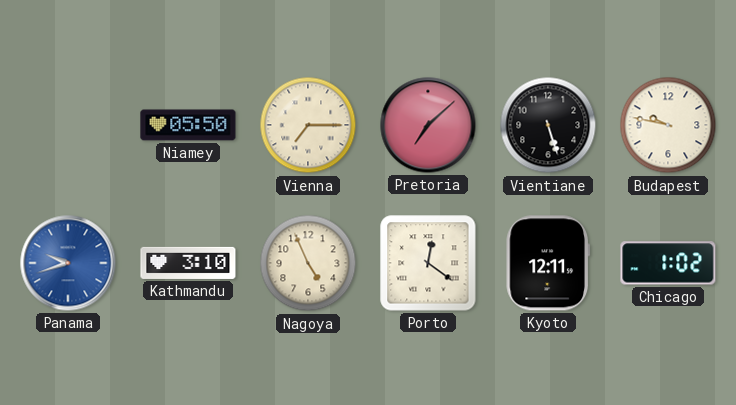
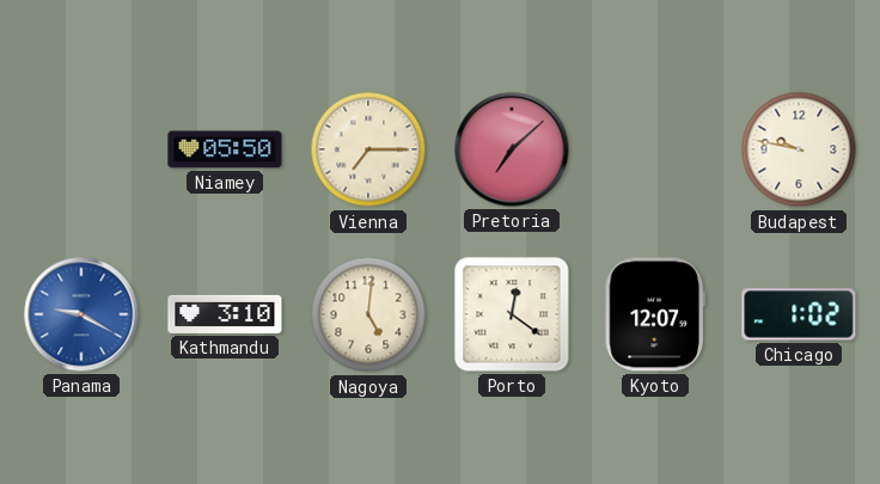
Vientiane: 5:27 -> none (548, 125)
Panama: 9:42 -> 9:20 (81, 314)
Nagoya: 4:56 -> 5:01 (368, 314)
Kyoto: 12:11 -> 12:07 (655, 314)
